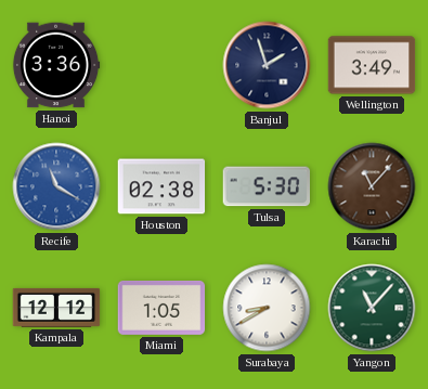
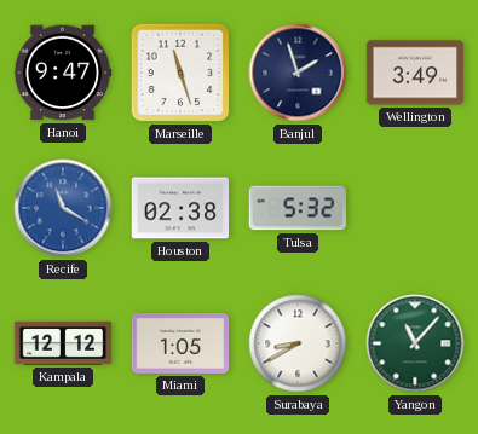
Hanoi: 3:36 -> 9:47 (63, 73)
Marseille: none -> 11:27 (180, 73)
Tulsa: 5:30 -> 5:32 (296, 208)
Karachi: 11:07 -> none (372, 186)
